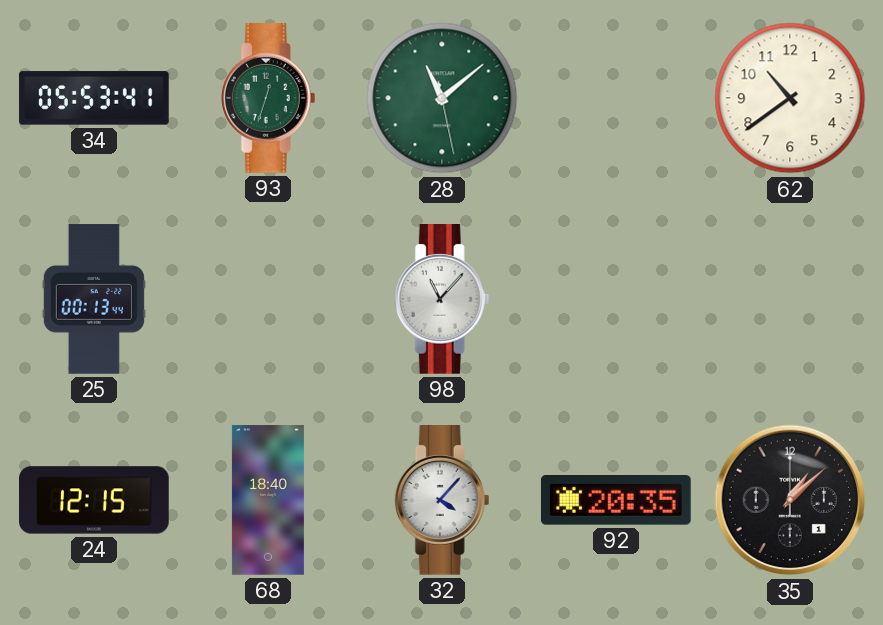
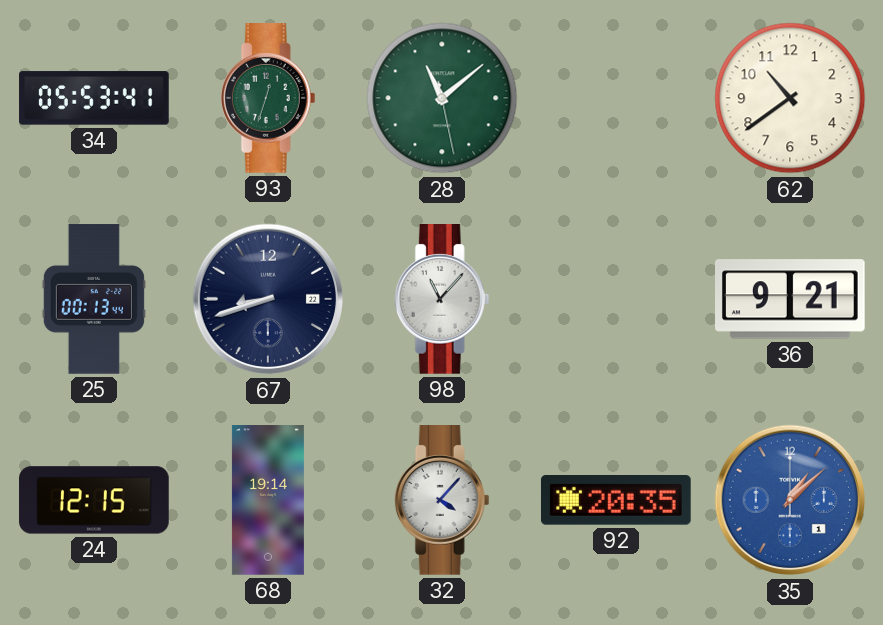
67: none -> 8:42 (268, 299)
36: none -> 9:21 (791, 299)
68: 18:40 -> 19:14 (268, 500)
35 dial: black -> blue (790, 500)
